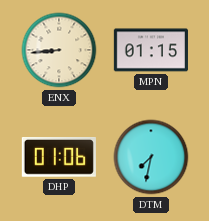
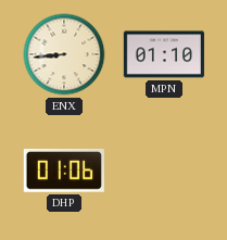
MPN: 01:15 -> 01:10 (164, 54)
DTM: 7:32 -> none (151, 157)
